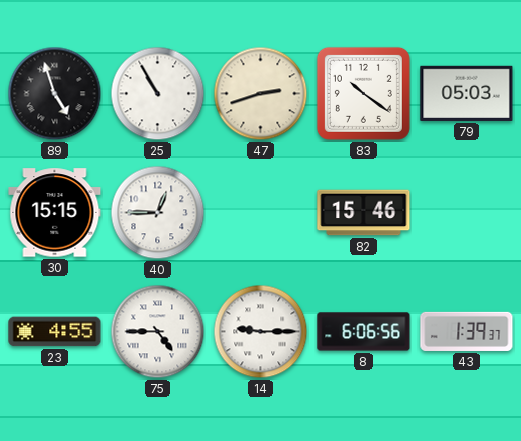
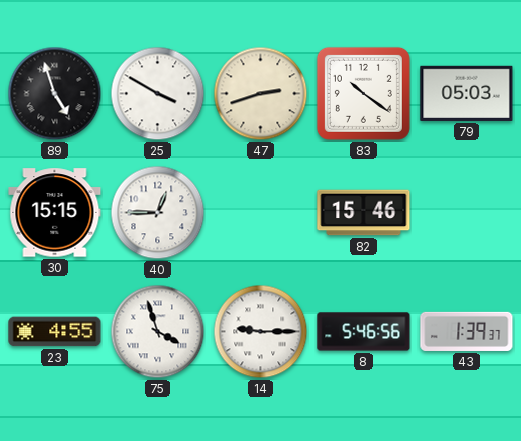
25: 10:55 -> 3:50 (158, 94)
75: 4:45 -> 3:57 (158, 332)
8: 6:06 -> 5:46 (364, 332)
